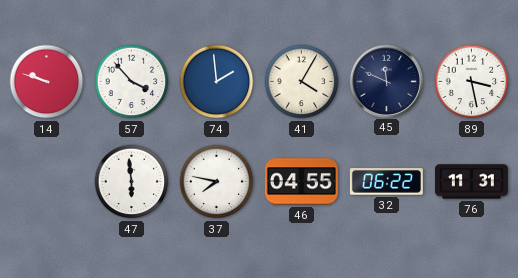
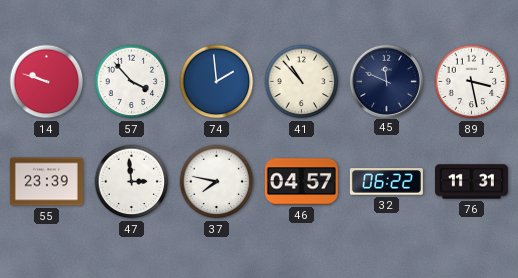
41: 4:05 -> 10:53 (302, 82)
55: none -> 23:39 (46, 182)
47: 5:59 -> 2:59 (132, 182)
46: 04:55 -> 04:57 (301, 182)
